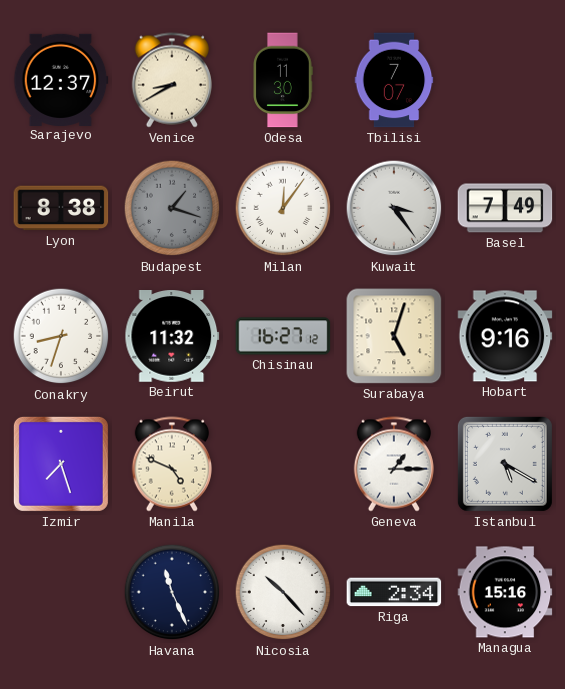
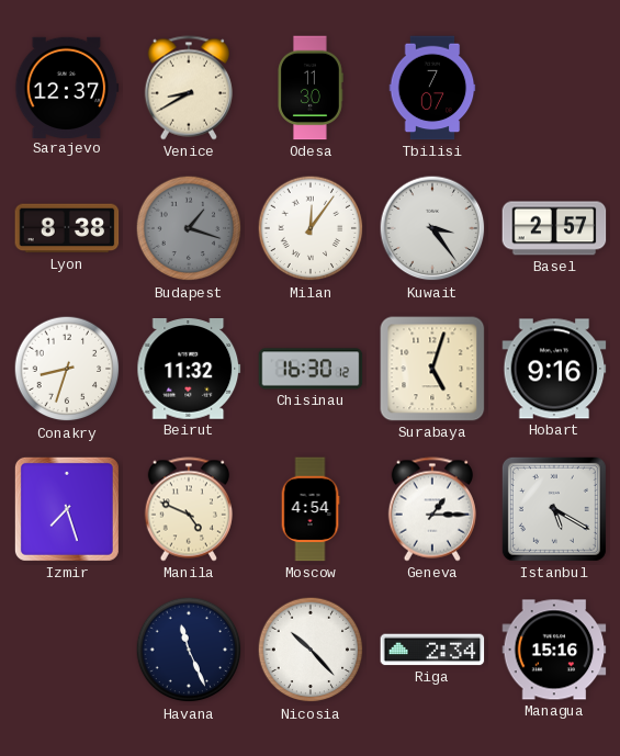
Basel: 7:49 -> 2:57 (554, 228)
Chisinau: 16:27 -> 16:30 (311, 369)
Moscow: none -> 4:54 (311, 509)
